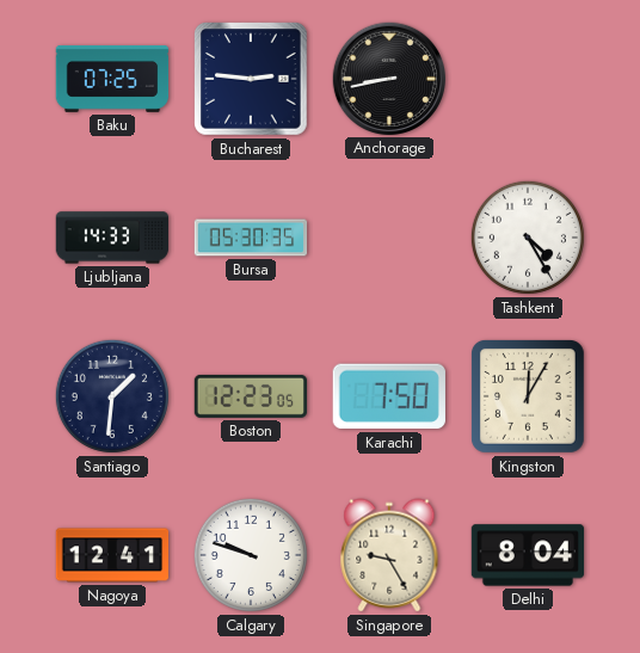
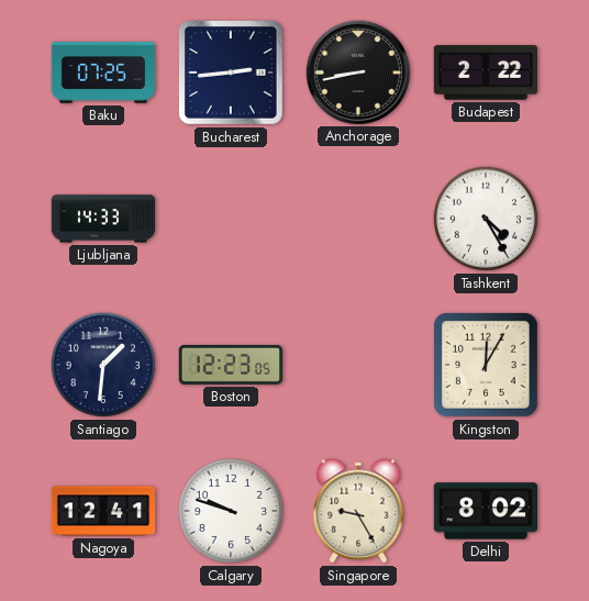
Bucharest: 2:46 -> 2:44 (232, 74)
Budapest: none -> 2:22 (486, 73)
Bursa: 05:30 -> none (251, 238)
Karachi: 7:50 -> none (389, 396)
Delhi: 8:04 -> 8:02 (486, 511)
